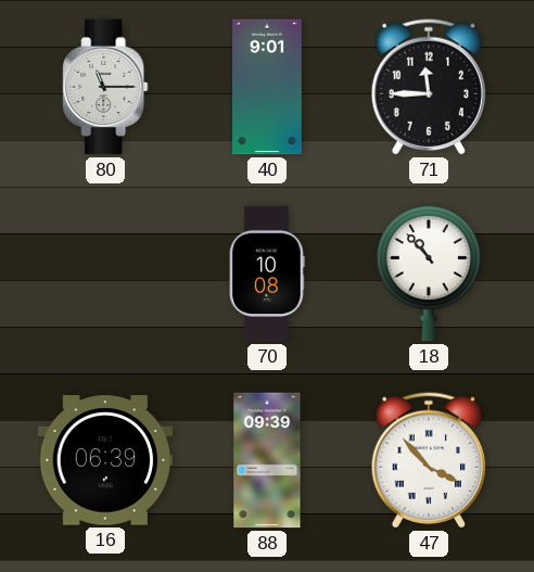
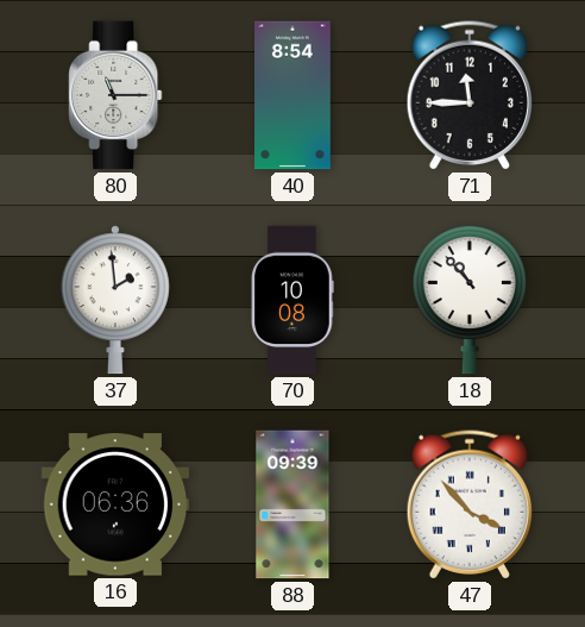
40: 9:01 -> 8:54 (294, 95)
37: none -> 1:59 (115, 300)
16: 06:39 -> 06:36 (115, 504)
